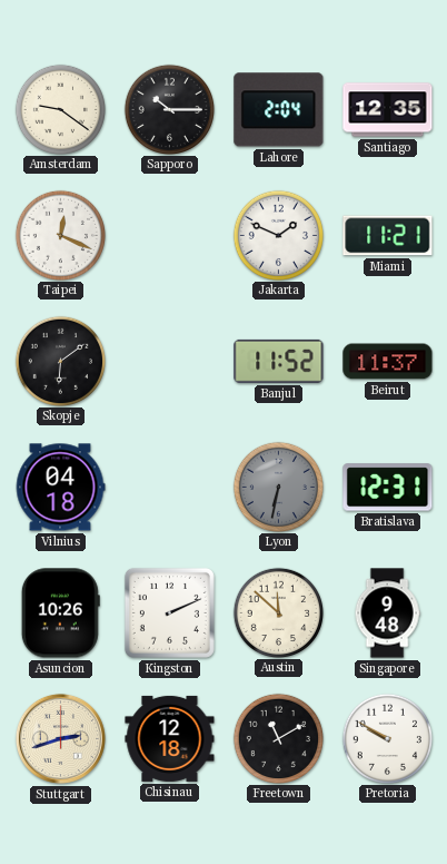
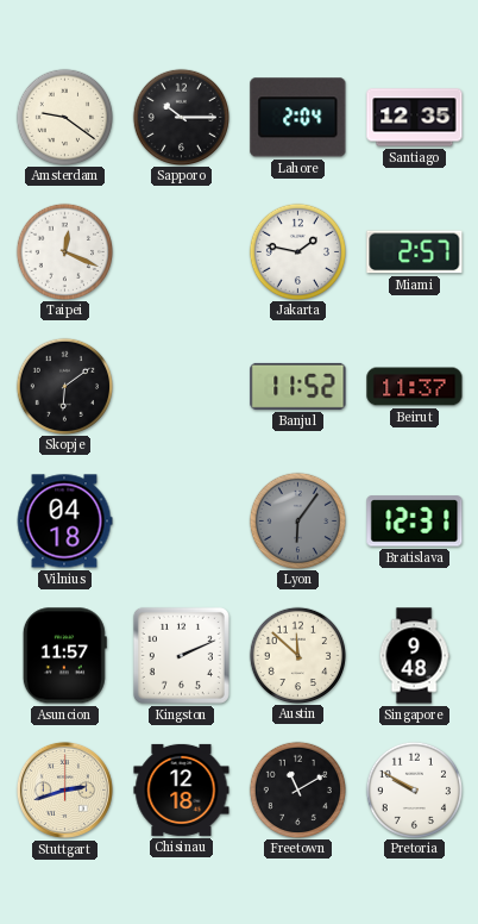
Jakarta: 1:49 -> 1:47 (297, 251)
Miami: 11:21 -> 2:57 (415, 252)
Lyon: 6:32 -> 6:06 (297, 520)
Asuncion: 10:26 -> 11:57 (64, 656)
